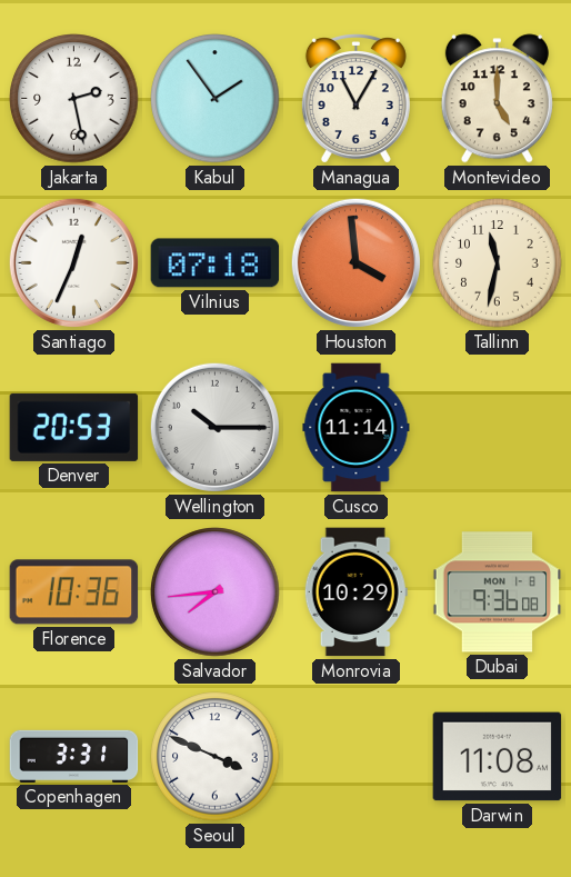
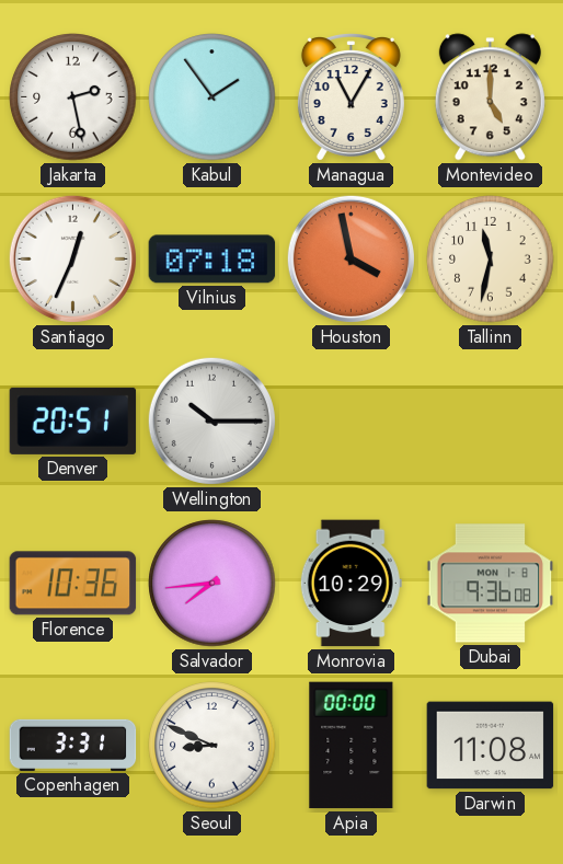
Houston: 3:59 -> 3:58 (351, 258)
Denver: 20:53 -> 20:51 (73, 421)
Cusco: 11:14 -> none (357, 428)
Seoul: 3:49 -> 8:49 (212, 746)
Apia: none -> 00:00 (352, 746)
